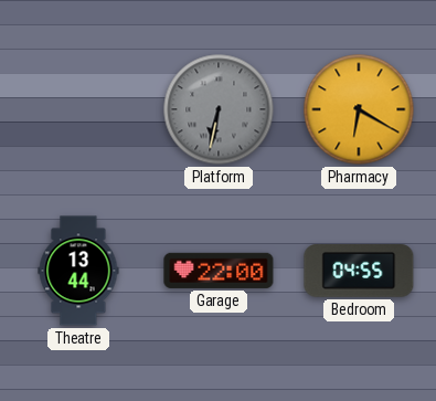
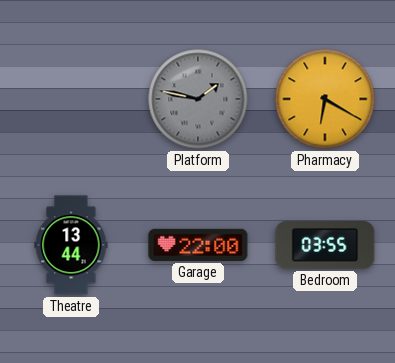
Platform: 6:32 -> 1:47 (198, 99)
Bedroom: 04:55 -> 03:55 (325, 246)
